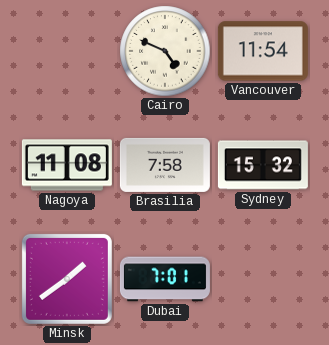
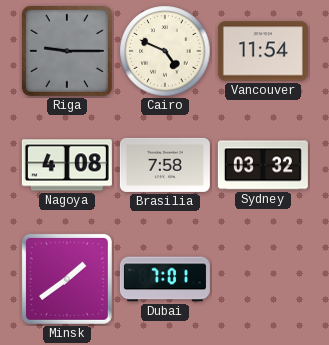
Riga: none -> 9:15 (67, 51)
Nagoya: 11:08 -> 4:08 (67, 165)
Sydney: 15:32 -> 03:32 (263, 165)
